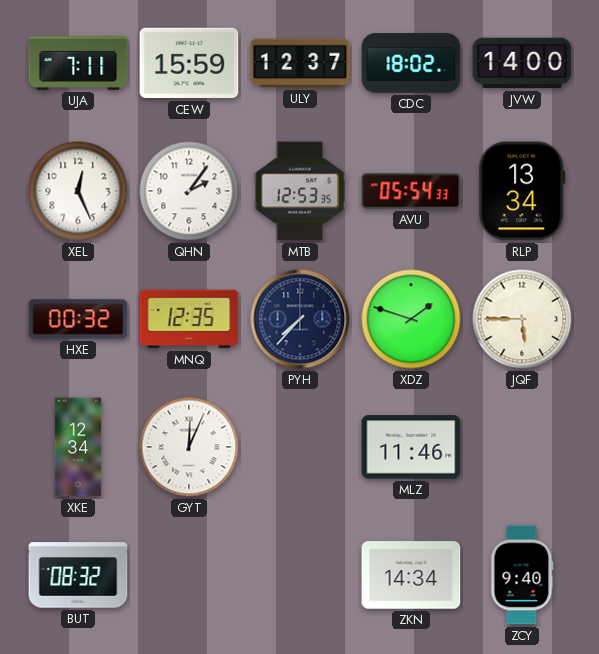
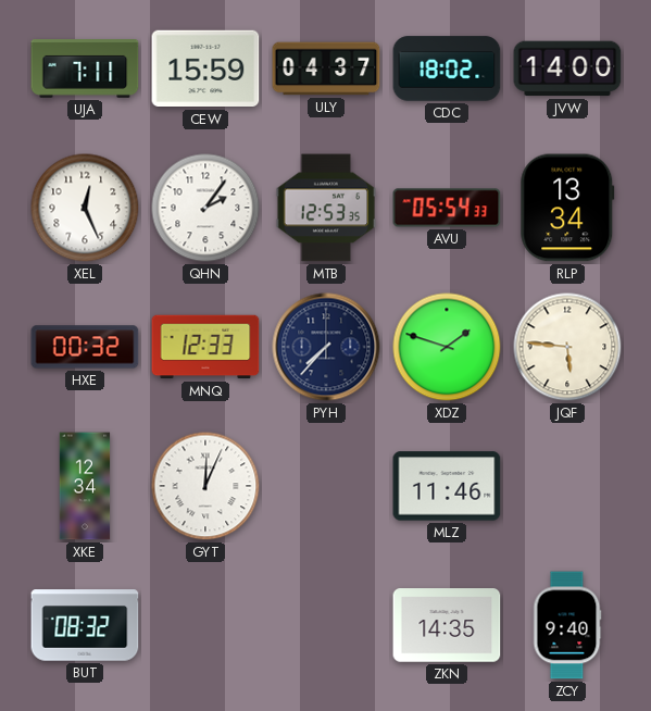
ULY: 12:37 -> 04:37 (326, 68)
MNQ: 12:35 -> 12:33 (205, 347)
JQF: 5:45 -> 5:46 (567, 347)
ZKN: 14:34 -> 14:35 (447, 625)
